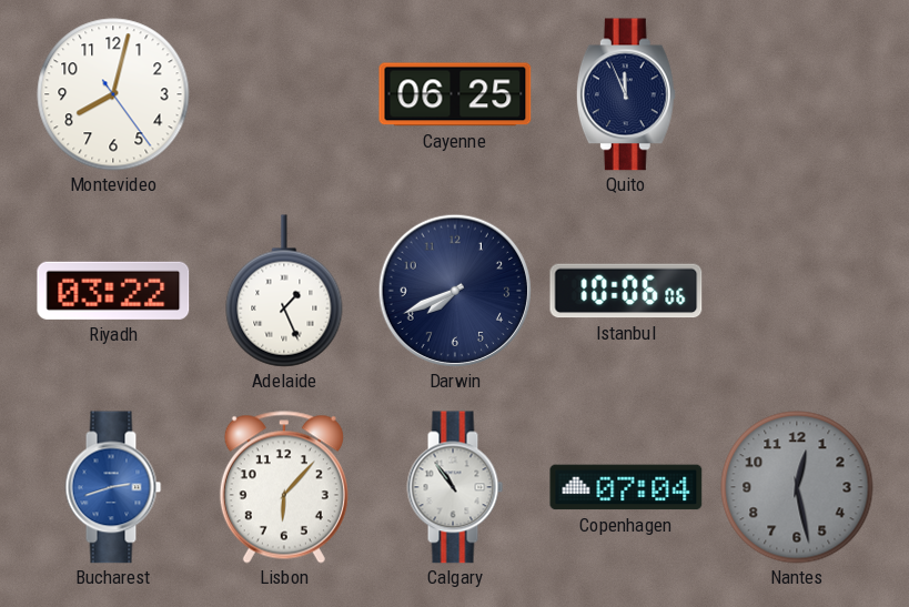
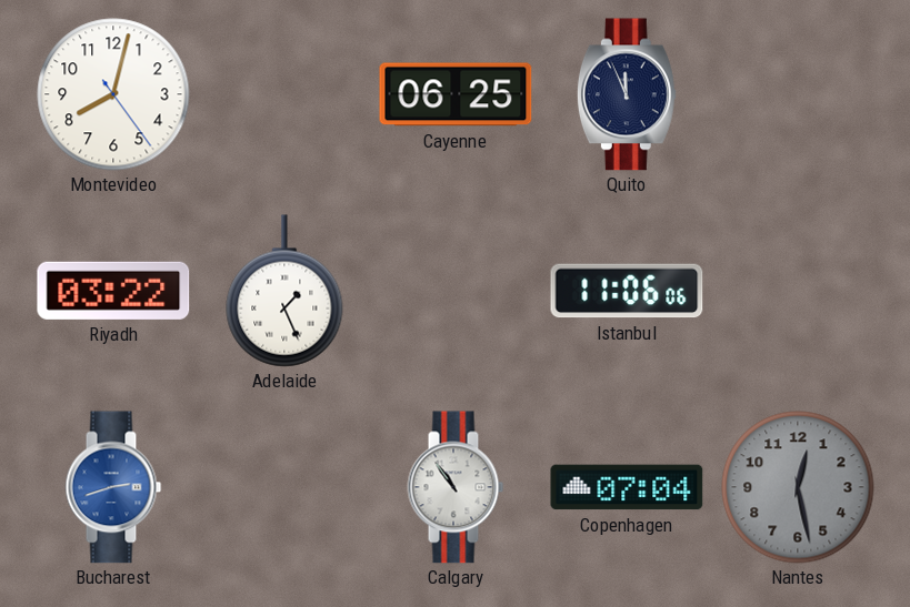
Darwin: 7:41 -> none (454, 290)
Istanbul: 10:06 -> 11:06 (627, 291)
Lisbon: 6:07 -> none (284, 487)
